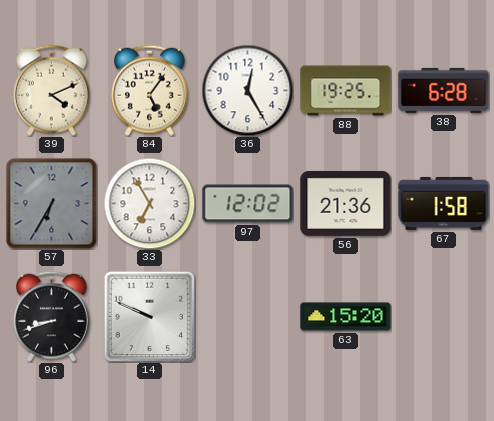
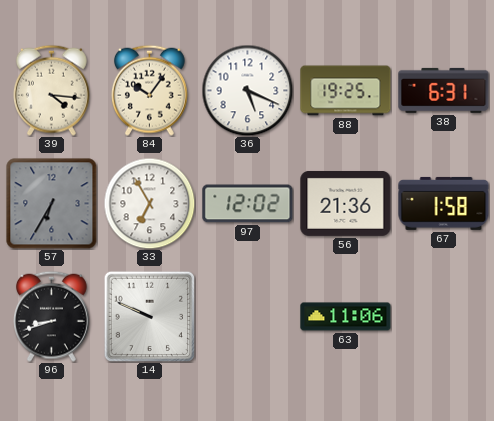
39: 4:11 -> 4:16 (51, 90)
84: 5:06 -> 10:06 (149, 90)
36: 12:25 -> 5:19 (247, 90)
38: 6:28 -> 6:31 (444, 90)
63: 15:20 -> 11:06 (346, 317)
